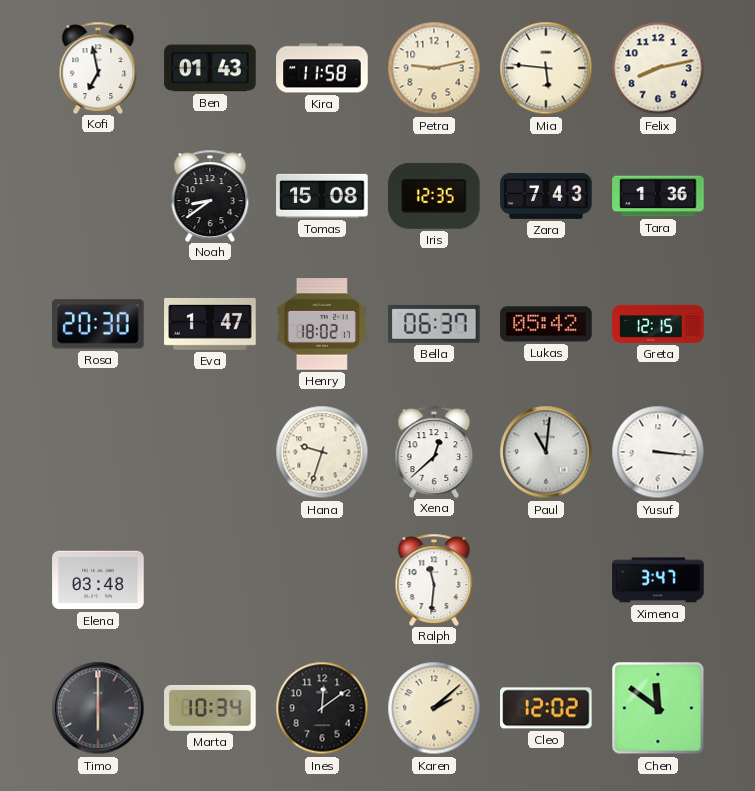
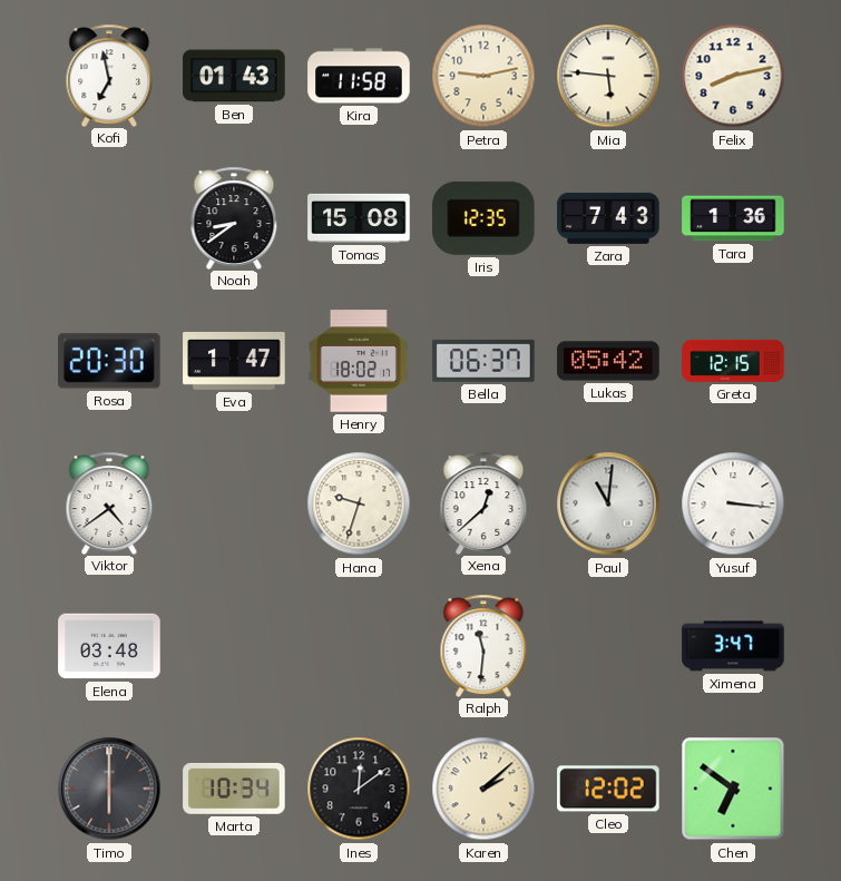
Viktor: none -> 4:39 (109, 502)
Chen: 11:51 -> 6:51 (733, 789)
